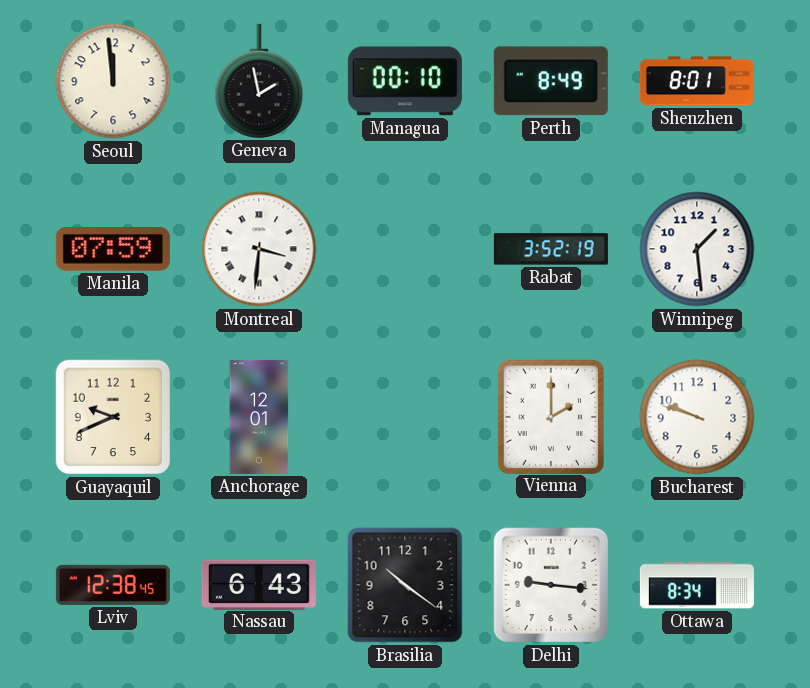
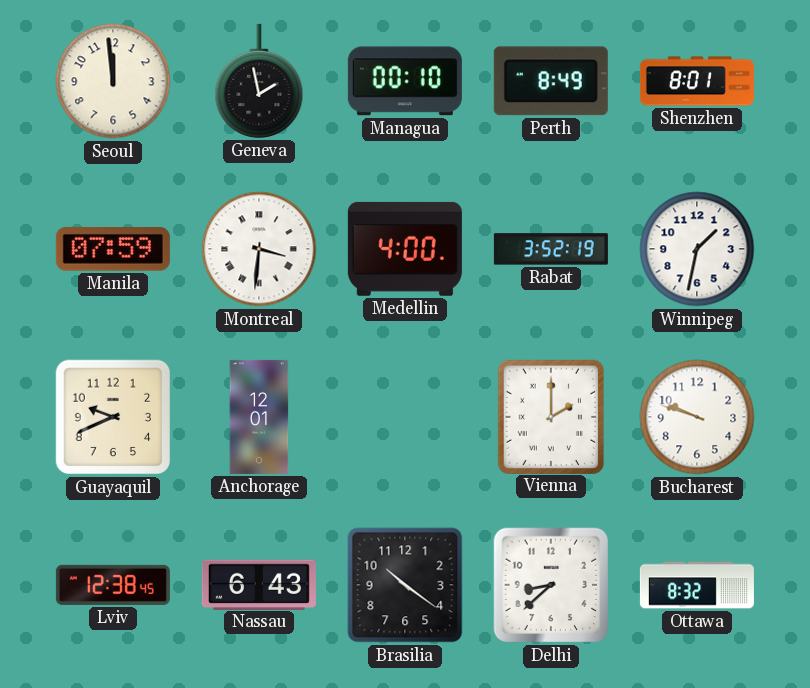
Medellin: none -> 4:00 (405, 249)
Winnipeg: 1:29 -> 1:32 (697, 249)
Delhi: 9:16 -> 8:38 (551, 585)
Ottawa: 8:34 -> 8:32 (697, 585)
